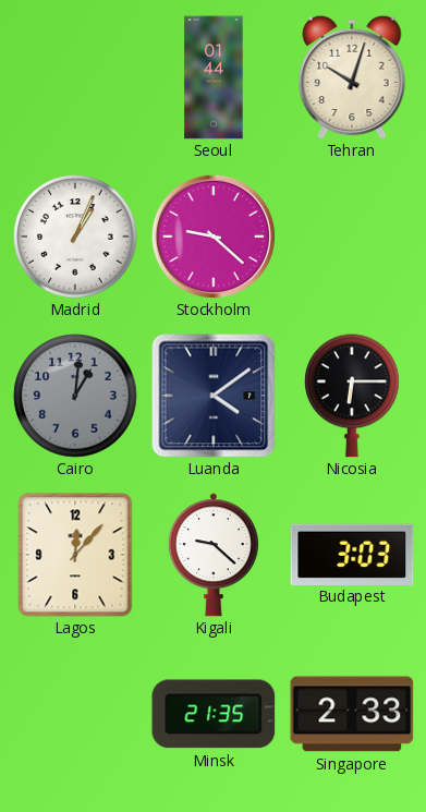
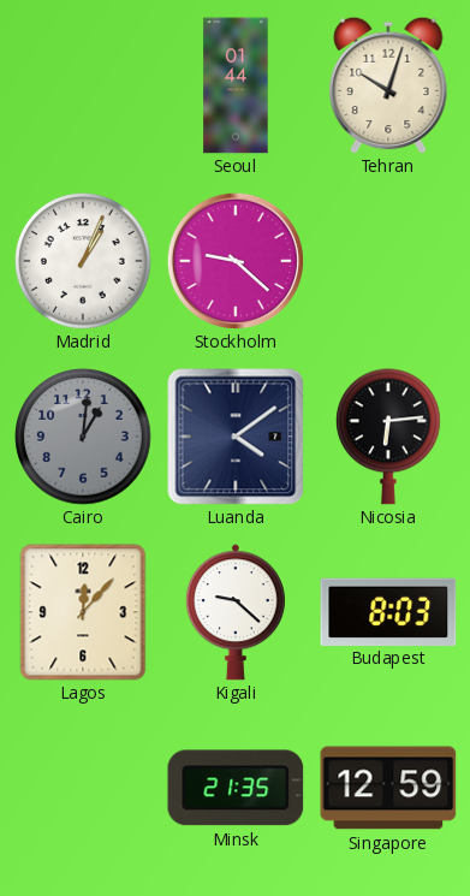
Nicosia: 6:15 -> 6:14 (388, 437)
Budapest: 3:03 -> 8:03 (388, 611)
Singapore: 2:33 -> 12:59 (388, 788)
